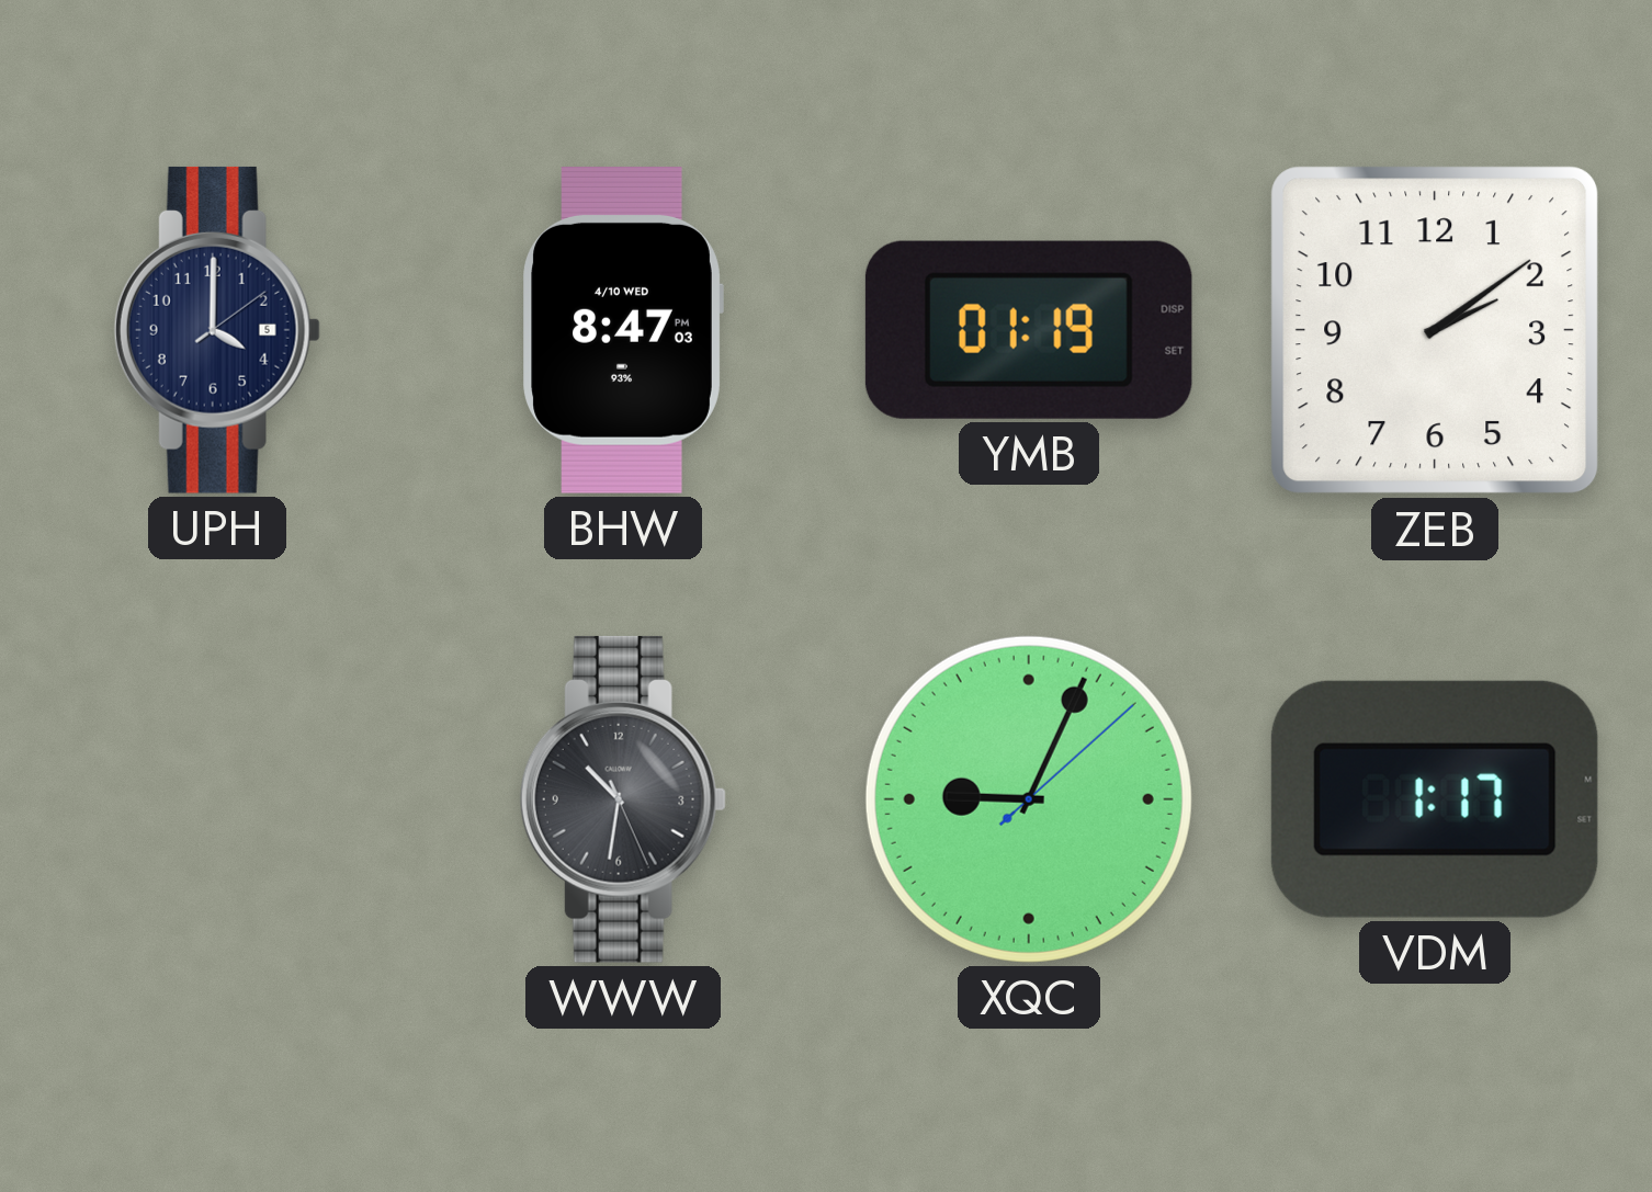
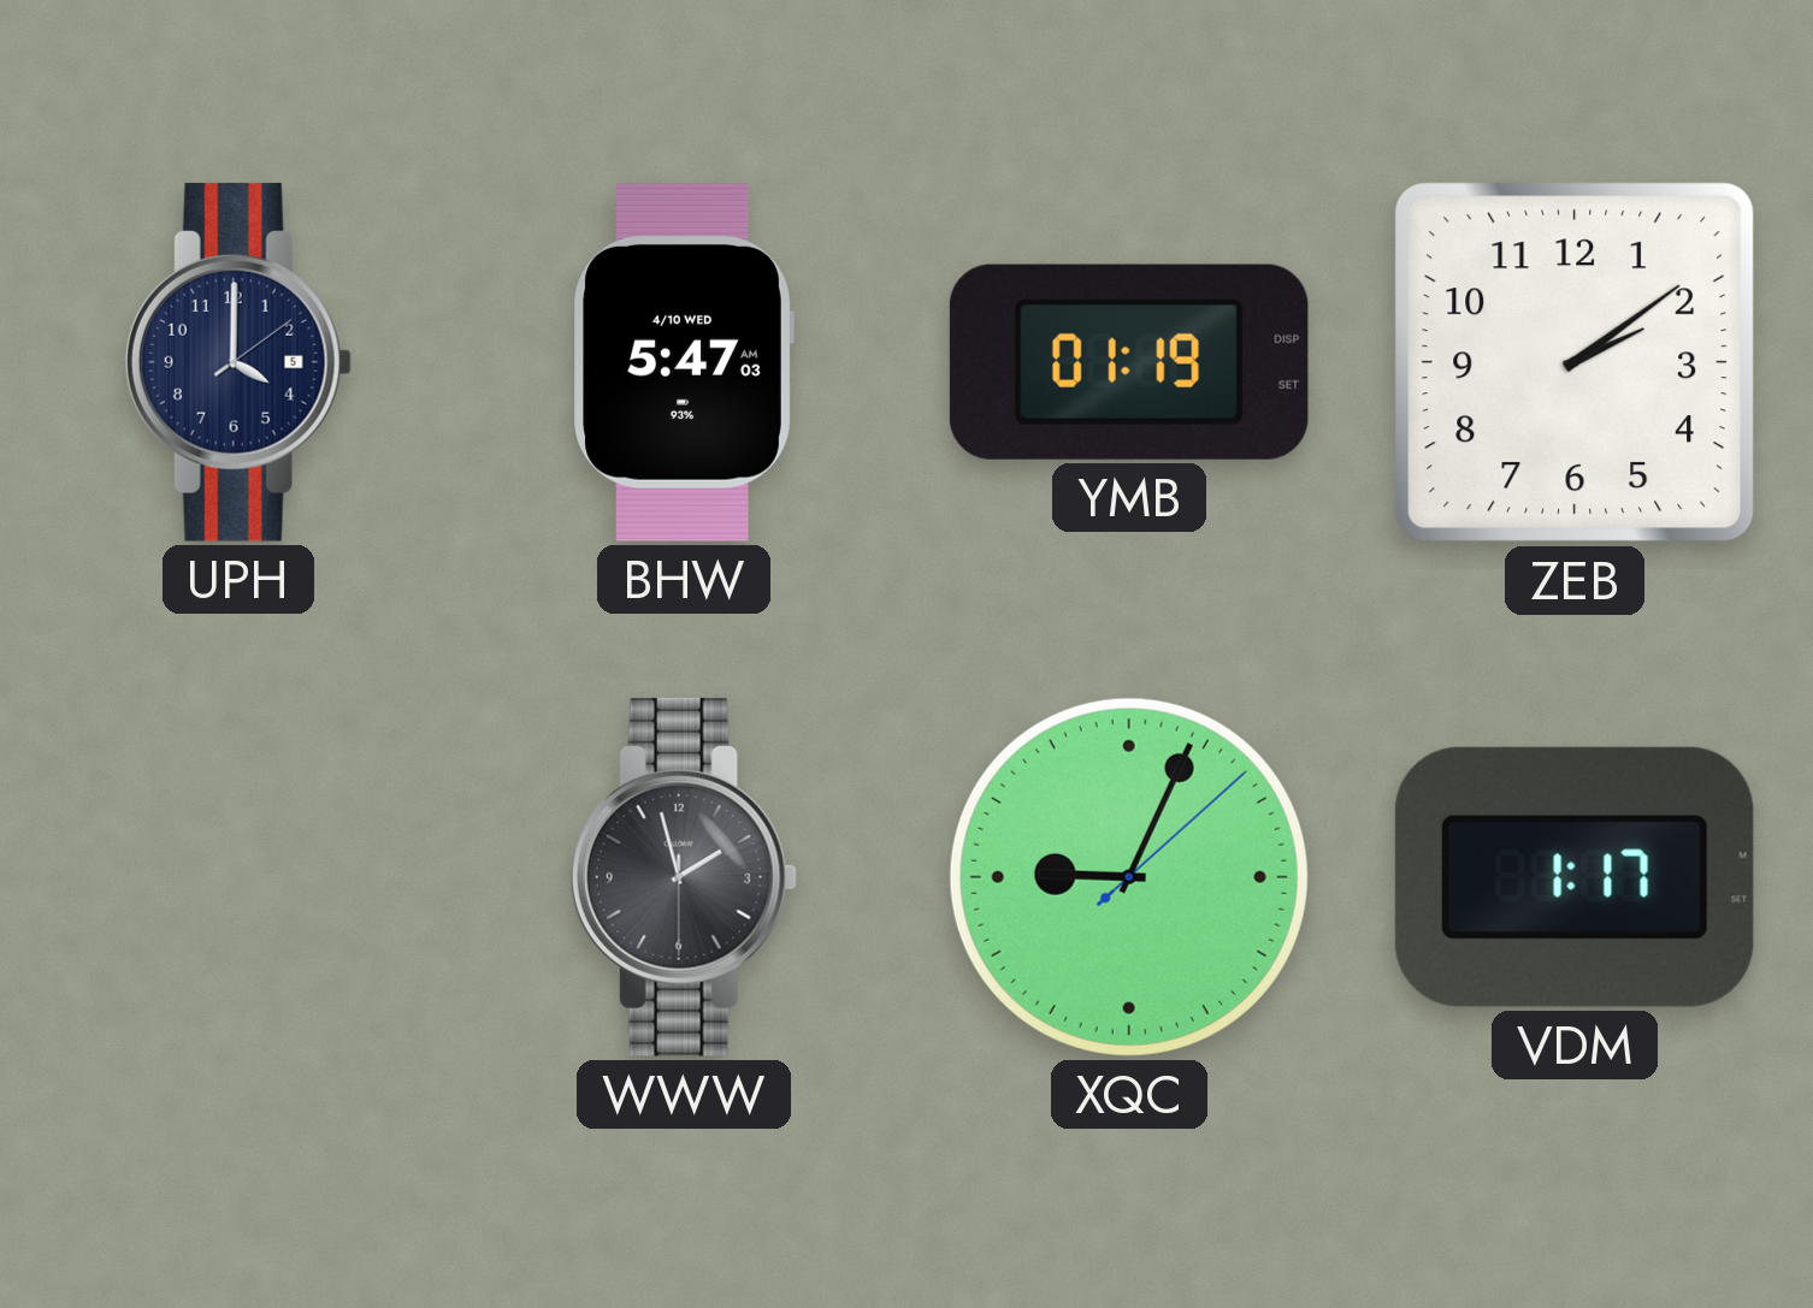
BHW: 8:47 -> 5:47 (684, 362)
WWW: 10:31 -> 1:57 (684, 877)
